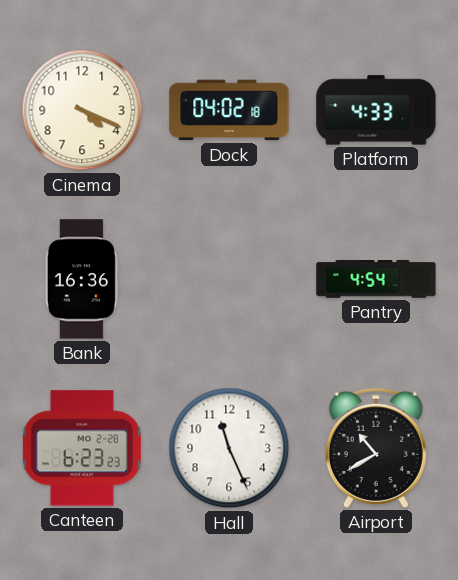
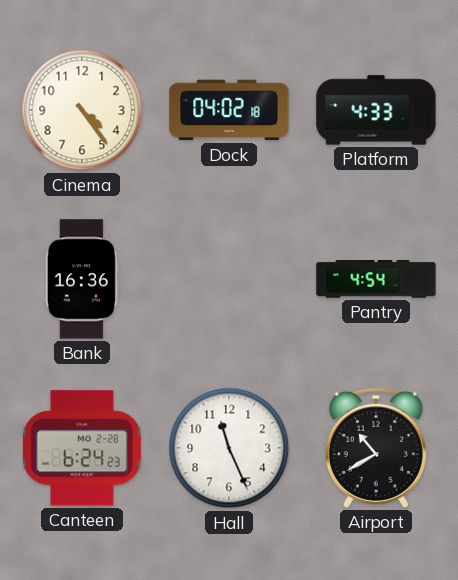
Cinema: 4:19 -> 4:24 (82, 110)
Canteen: 6:23 -> 6:24 (82, 448)
